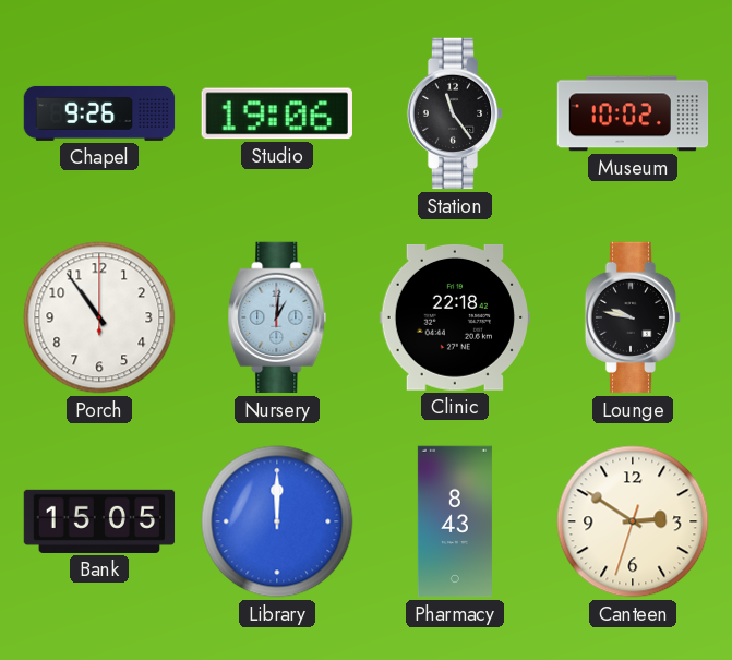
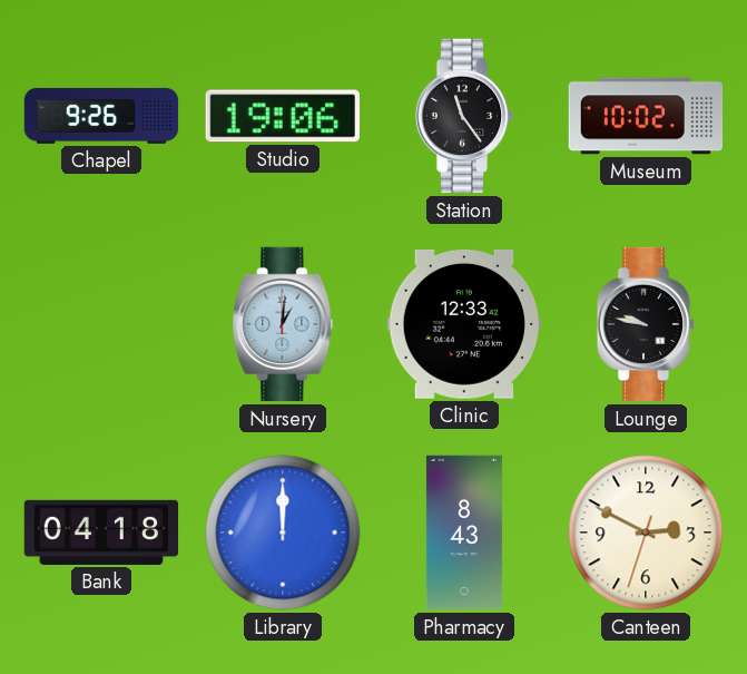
Porch: 10:54 -> none (99, 317)
Clinic: 22:18 -> 12:33 (463, 325)
Bank: 15:05 -> 04:18 (101, 533)
Canteen: 2:50 -> 2:49 (646, 533)
